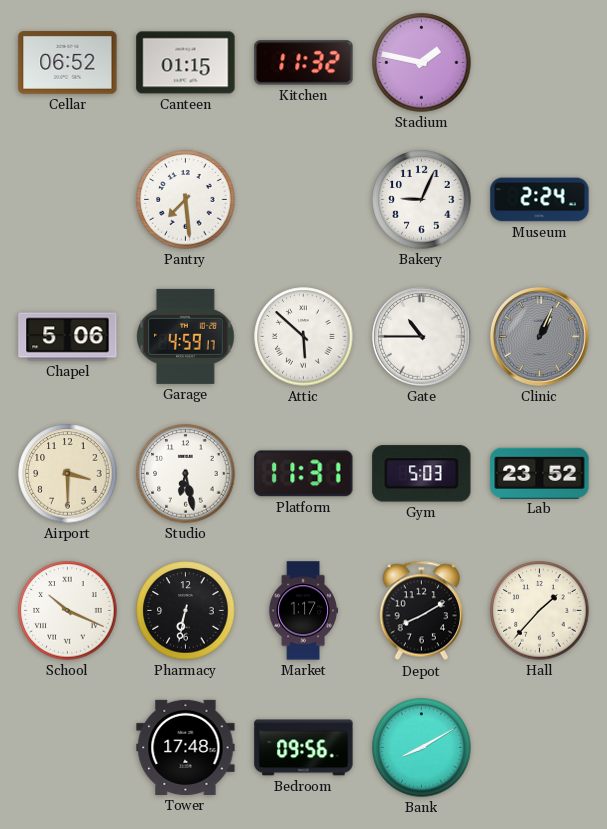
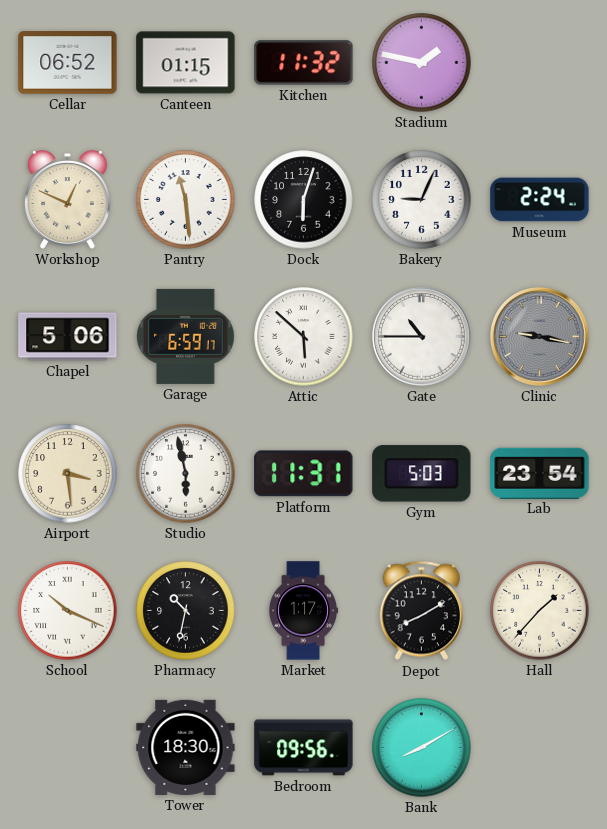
Workshop: none -> 12:49 (67, 200)
Pantry: 7:29 -> 11:29 (186, 200)
Dock: none -> 6:03 (304, 200)
Garage: 4:59 -> 6:59 (186, 336)
Clinic: 1:04 -> 9:17 (540, 337)
Airport: 3:30 -> 3:29 (68, 474)
Studio: 6:28 -> 5:58 (186, 474)
Lab: 23:52 -> 23:54 (540, 473)
Pharmacy: 6:32 -> 10:32 (186, 611)
Tower: 17:48 -> 18:30 (186, 747)
